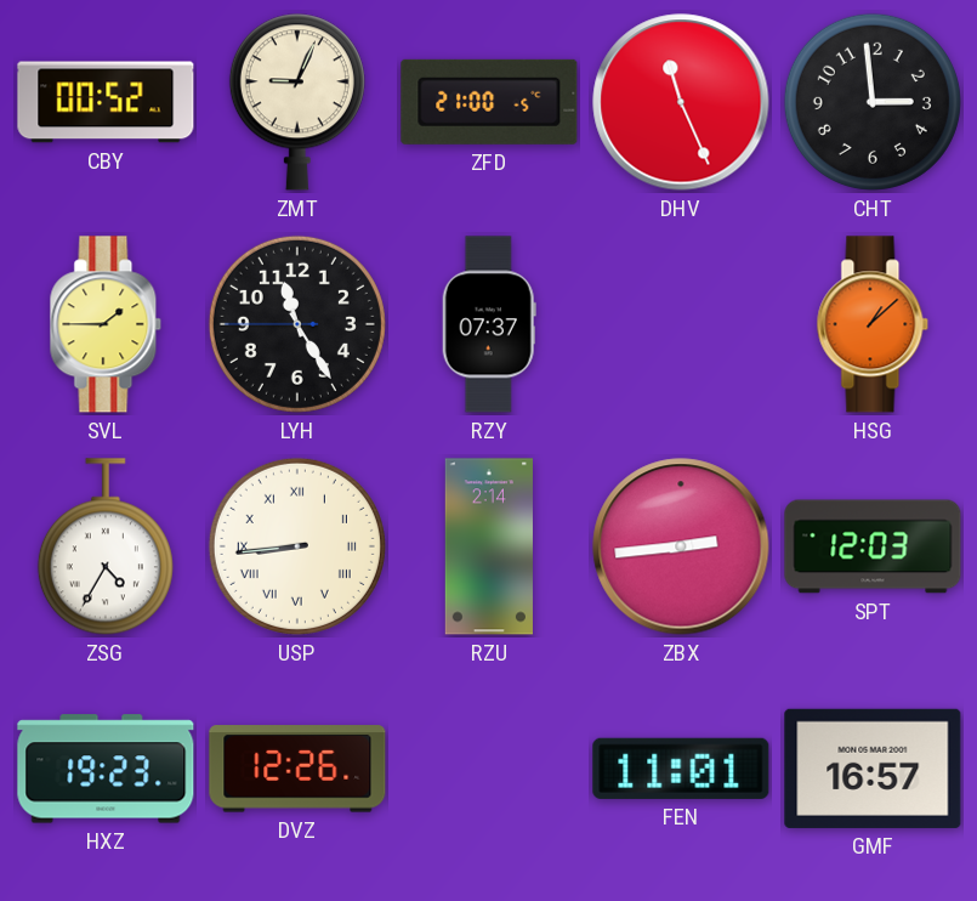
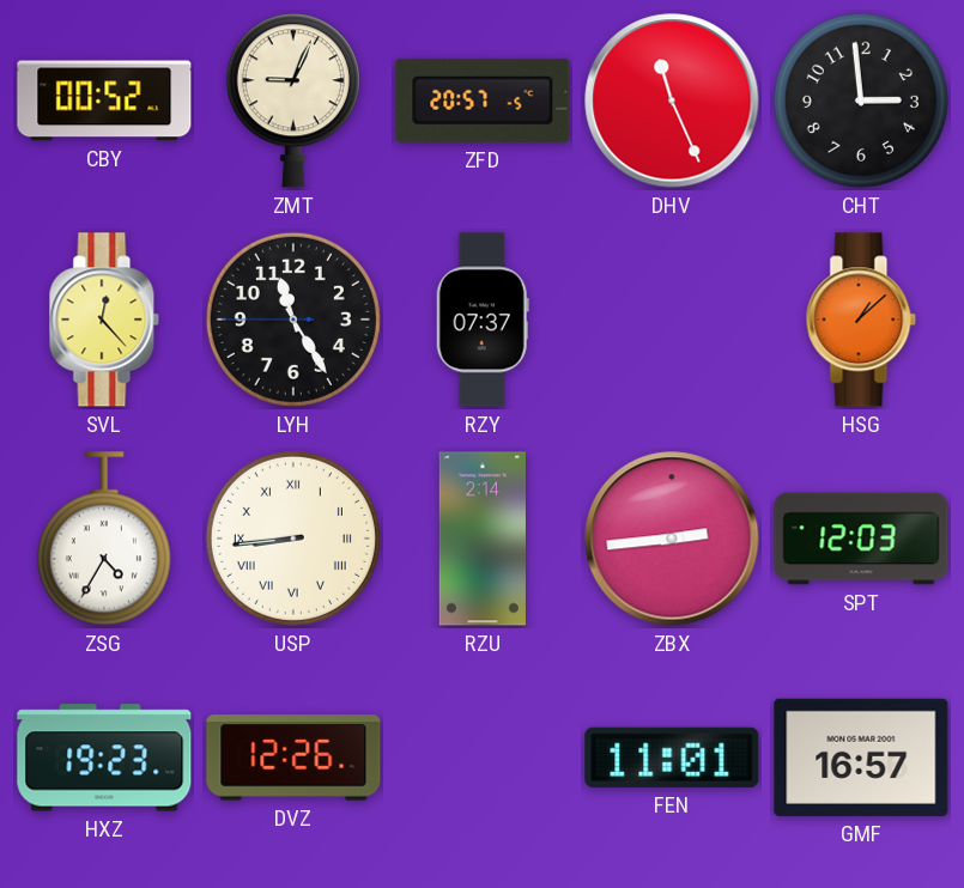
ZFD: 21:00 -> 20:57 (483, 101)
SVL: 1:45 -> 12:23 (104, 320)
